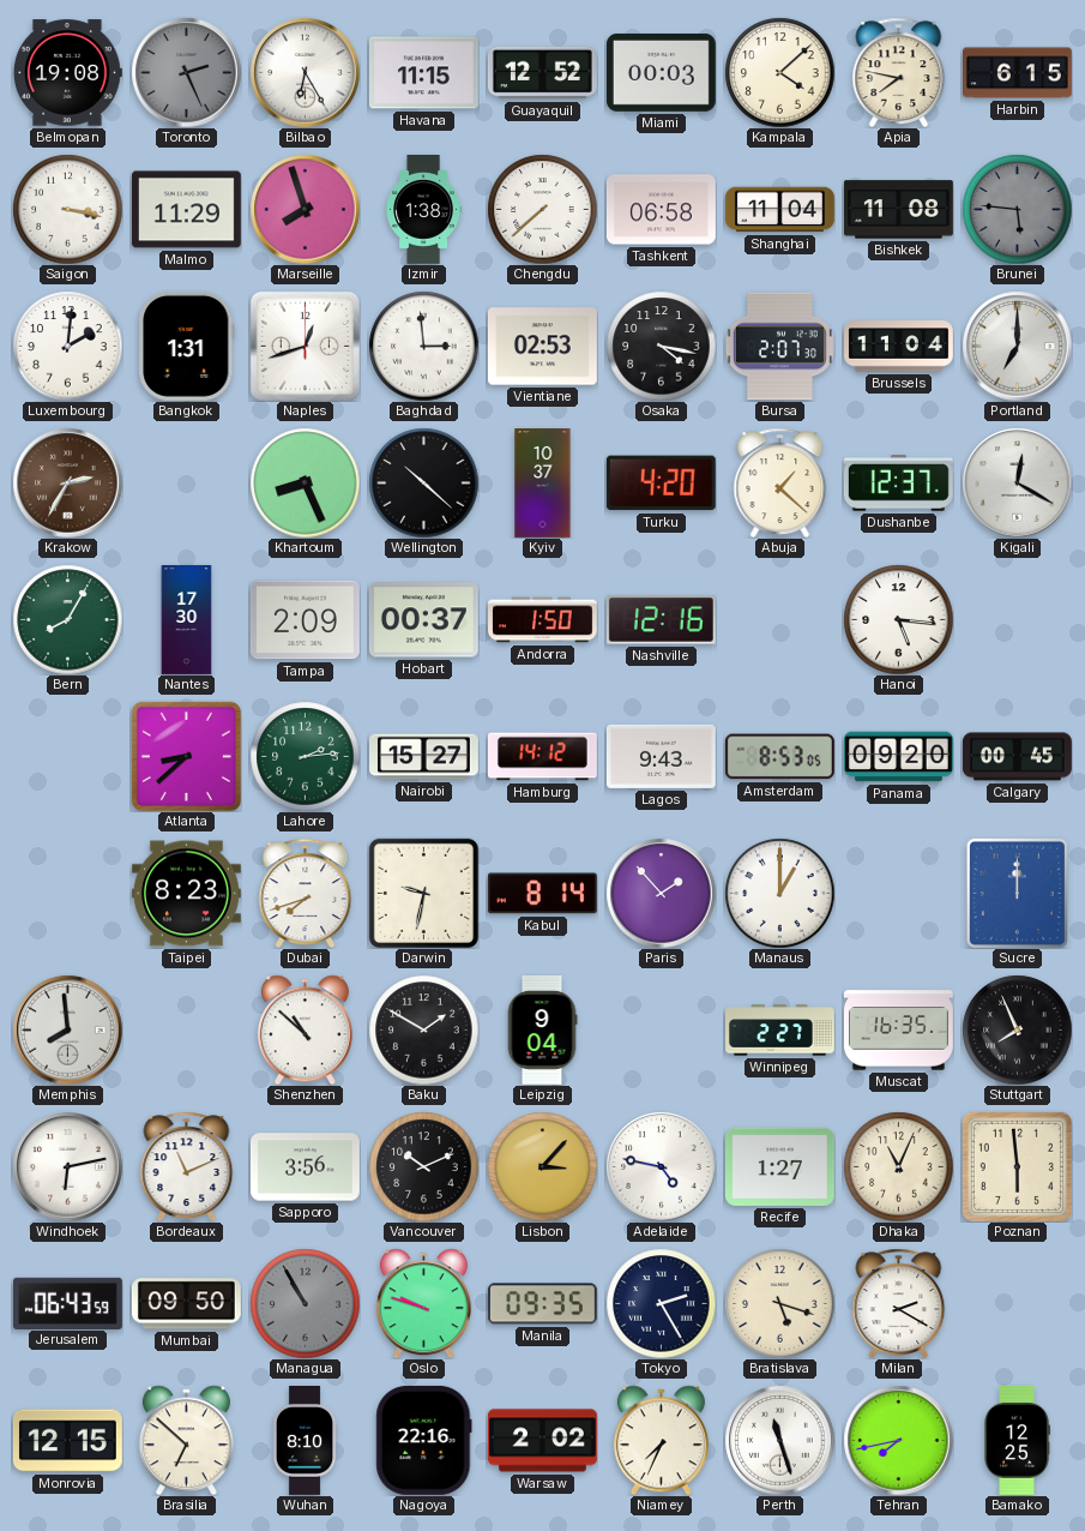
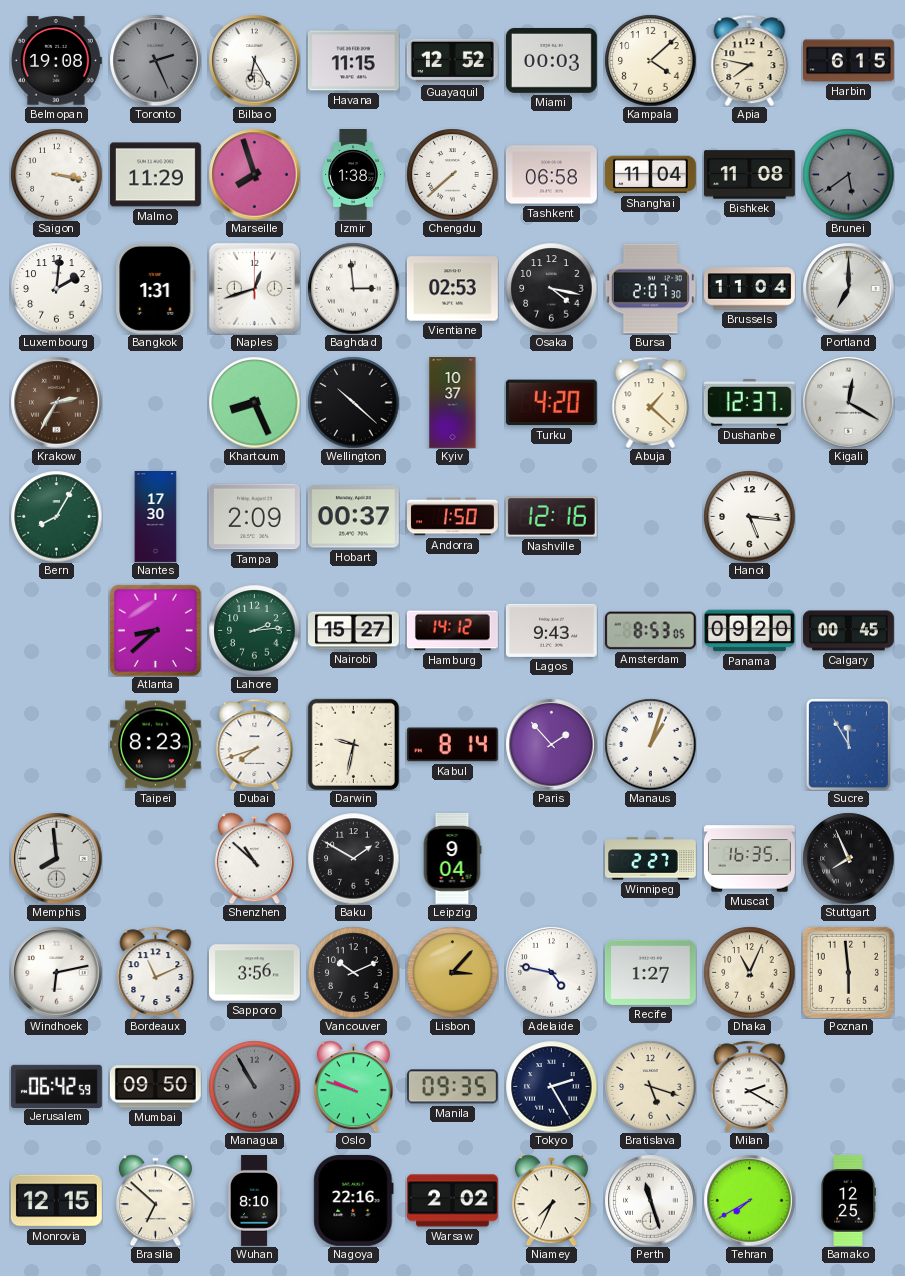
Brunei: 5:46 -> 5:39 (848, 174)
Manaus: 1:00 -> 1:03 (650, 744)
Sucre: 12:00 -> 11:55 (848, 744)
Jerusalem: 06:43 -> 06:42 (56, 1086)
Tehran: 7:43 -> 7:40 (749, 1200)
